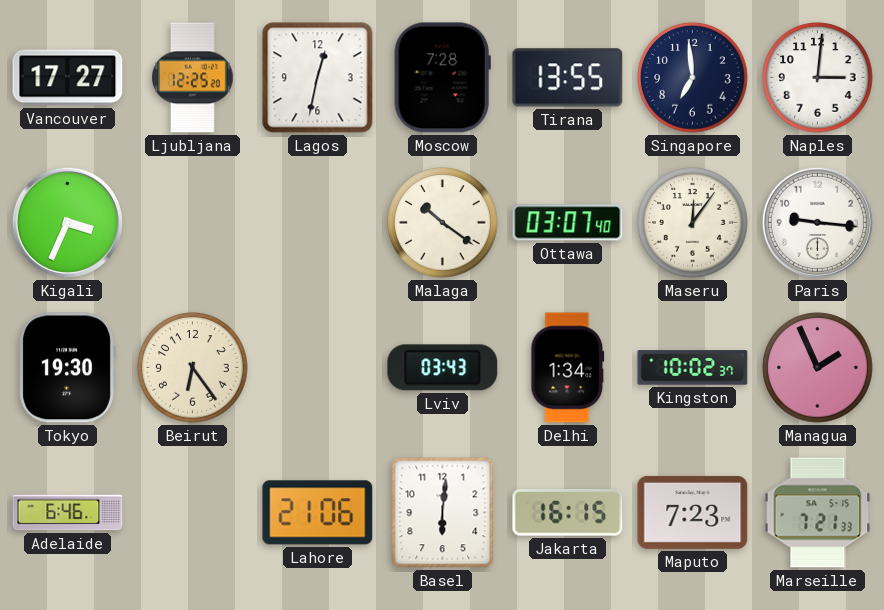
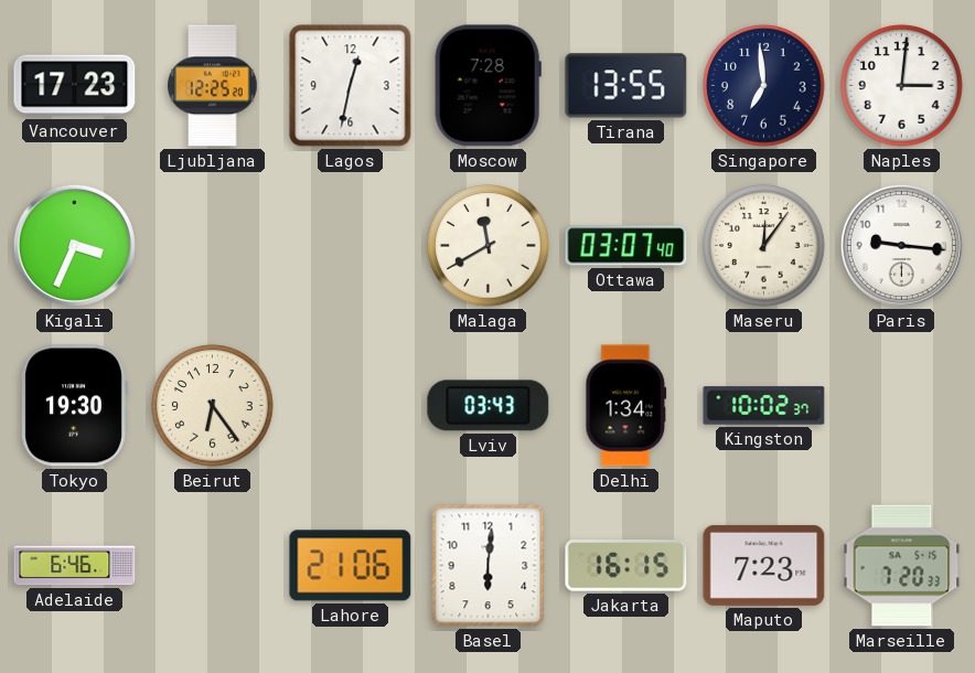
Vancouver: 17:27 -> 17:23 (75, 86)
Malaga: 10:21 -> 11:40 (489, 246)
Managua: 1:56 -> none (818, 368)
Marseille: 7:21 -> 7:20 (902, 566)
